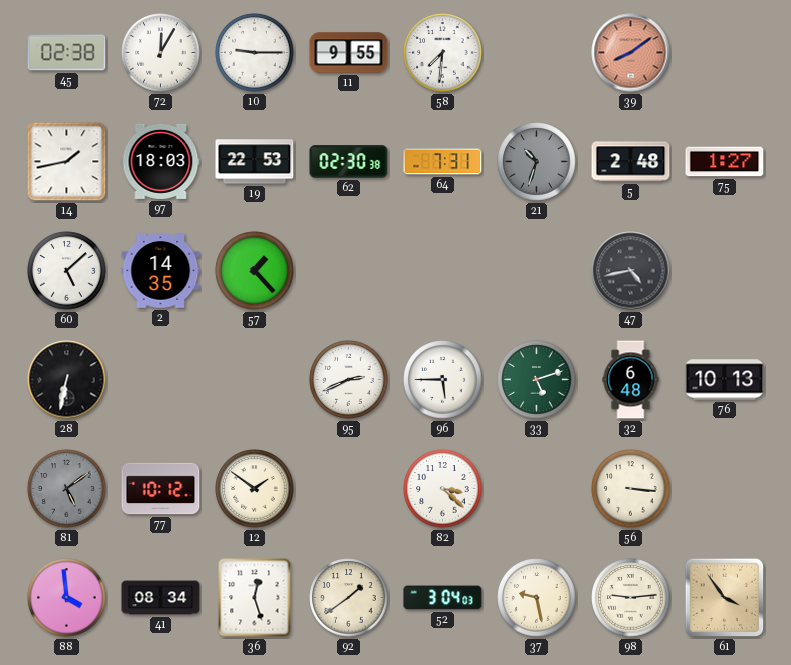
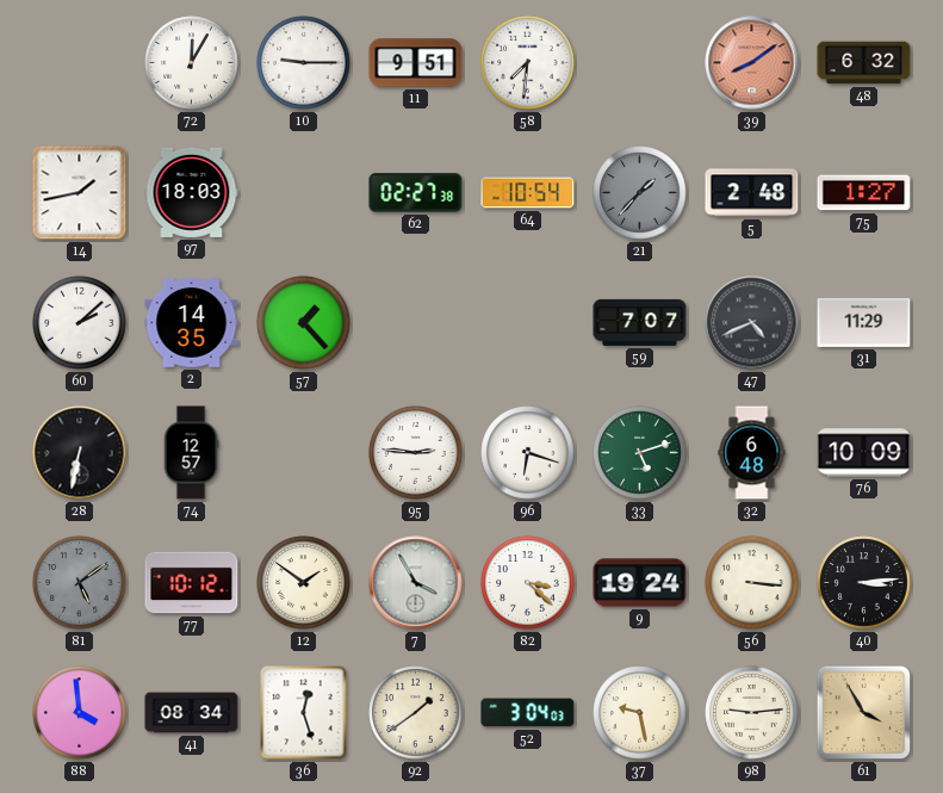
45: 02:38 -> none (67, 53)
11: 9:55 -> 9:51 (416, 63)
48: none -> 6:32 (864, 63)
19: 22:53 -> none (255, 162)
62: 02:30 -> 02:27 (416, 193)
64: 7:31 -> 10:54 (528, 193)
21: 10:33 -> 1:37 (640, 193)
60: 5:08 -> 2:08 (80, 323)
59: none -> 7:07 (640, 322)
47: 4:43 -> 4:41 (752, 323)
31: none -> 11:29 (864, 322)
74: none -> 12:57 (191, 453)
95: 2:41 -> 2:46 (416, 453)
96: 5:45 -> 6:18 (528, 453)
76: 10:13 -> 10:09 (864, 453)
7: none -> 3:55 (416, 583)
9: none -> 19:24 (640, 583)
40: none -> 3:14 (864, 583)
61: 3:54 -> 3:55 (864, 713)
